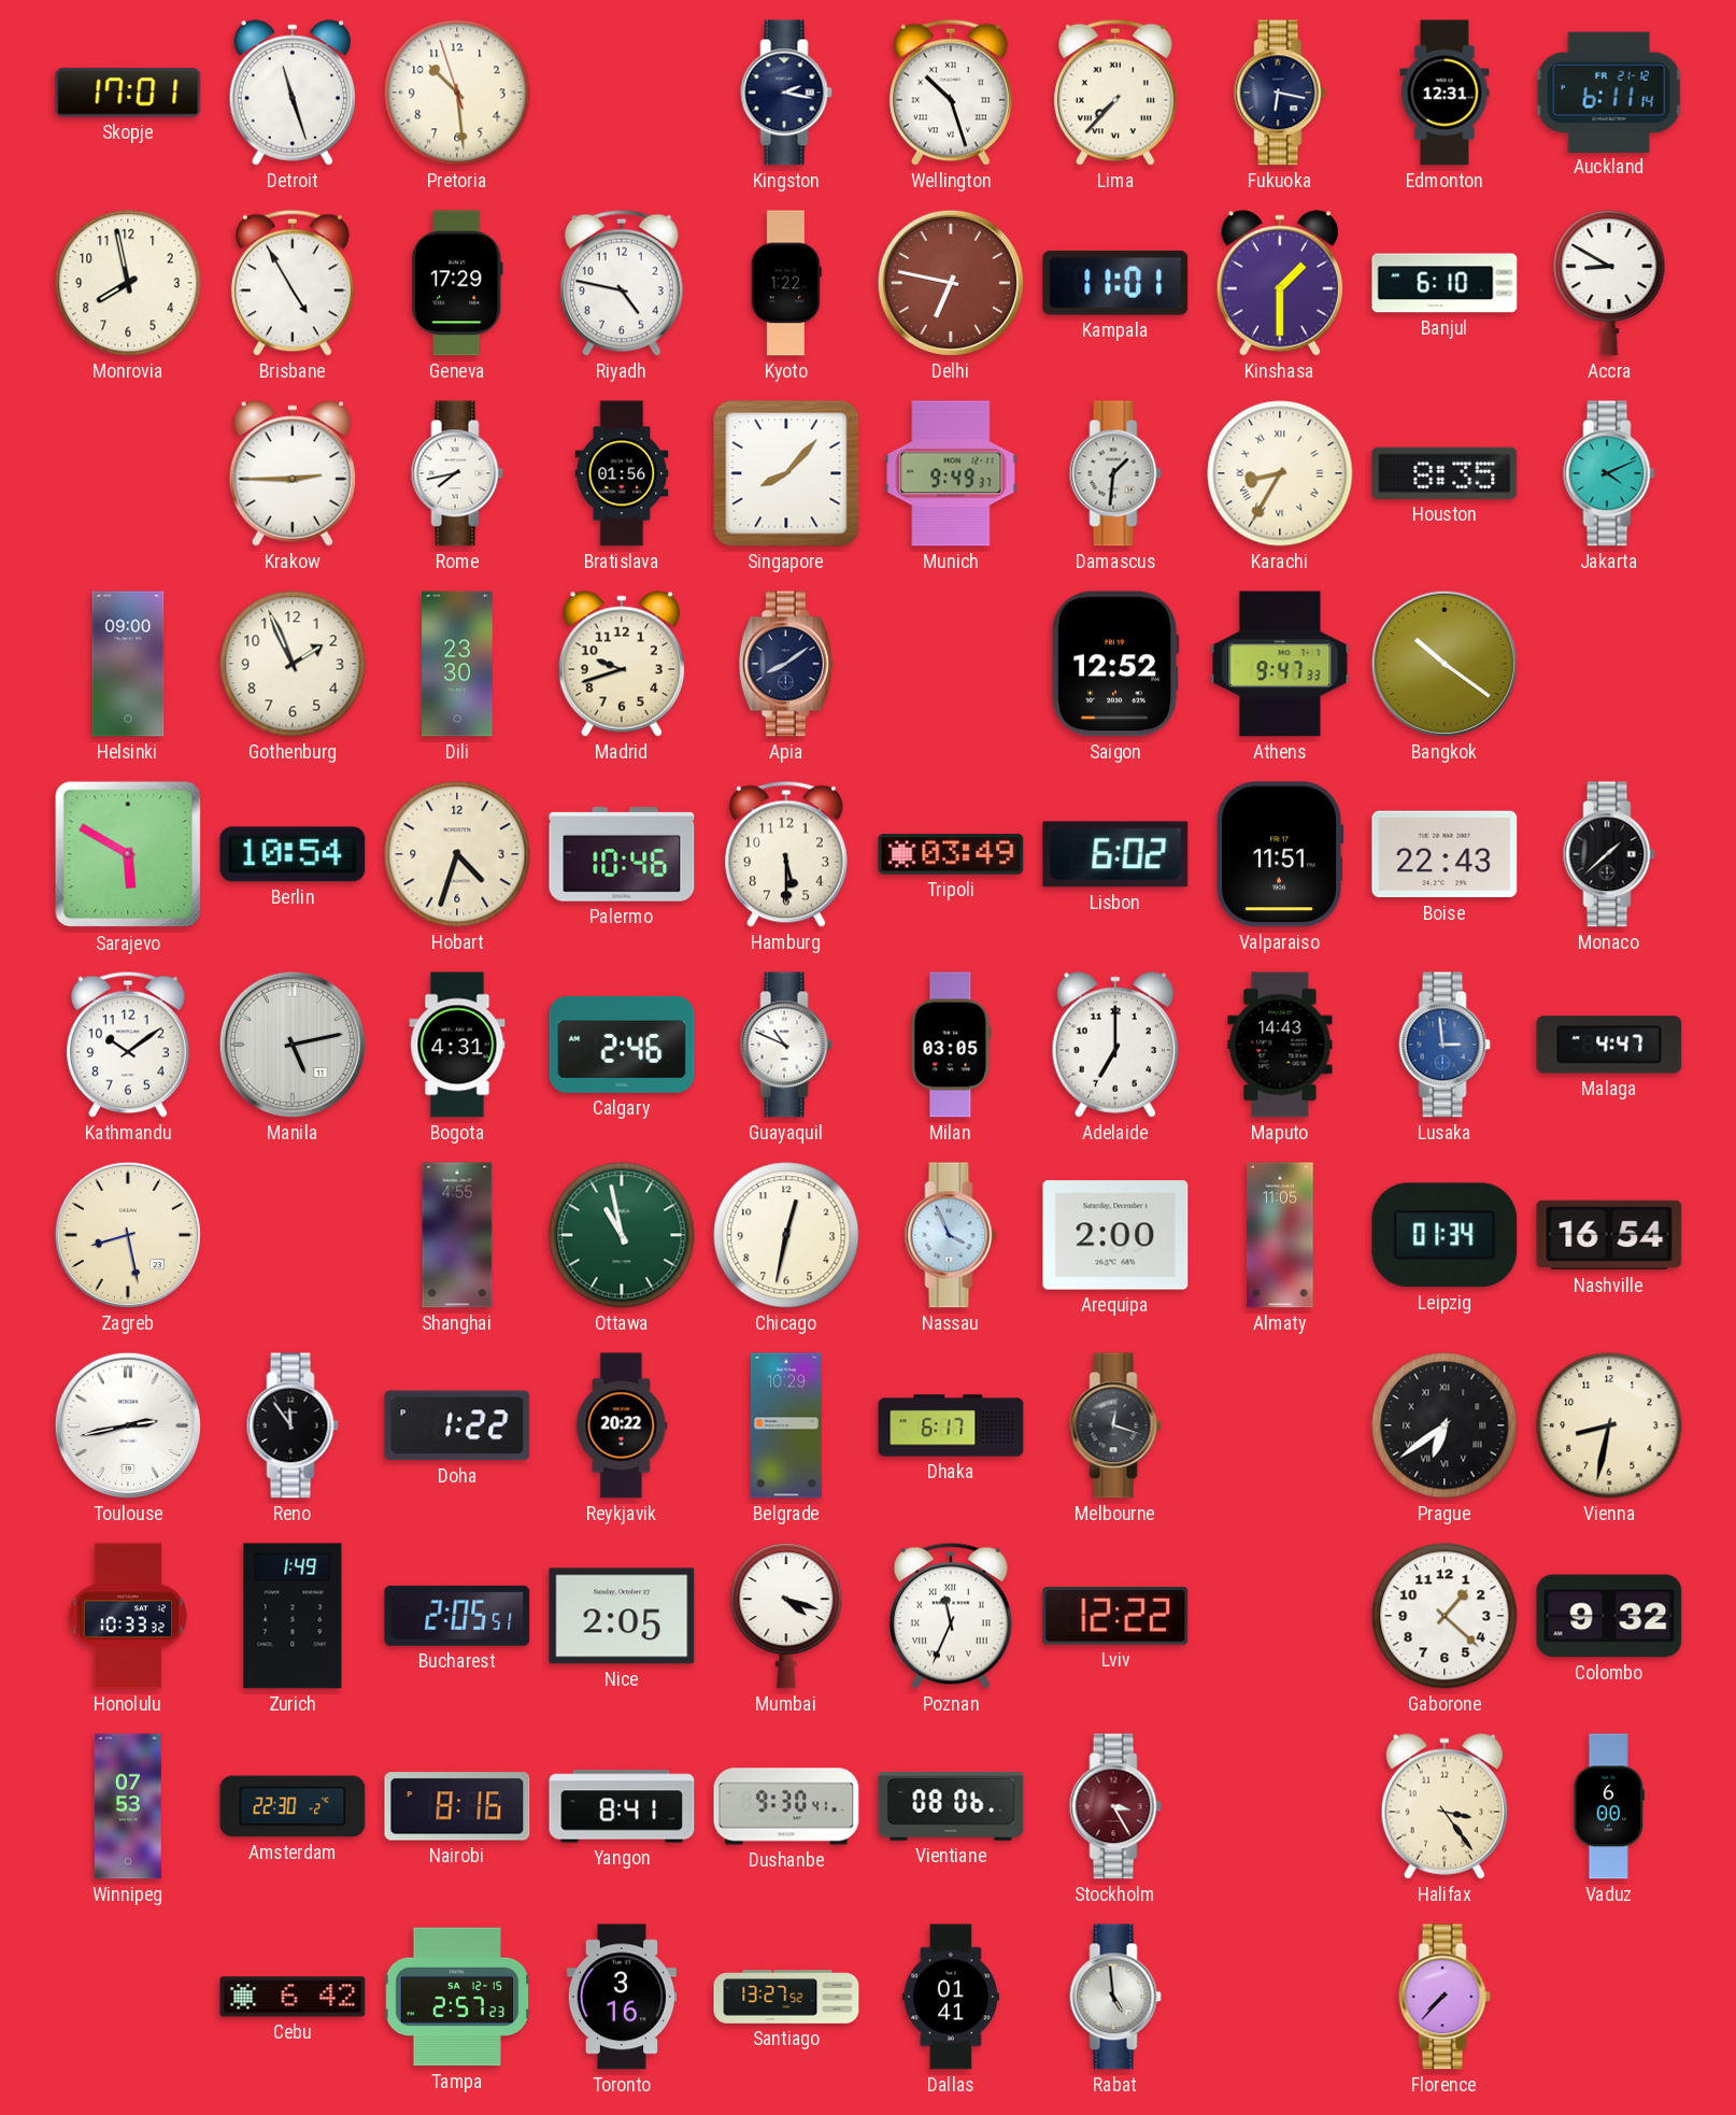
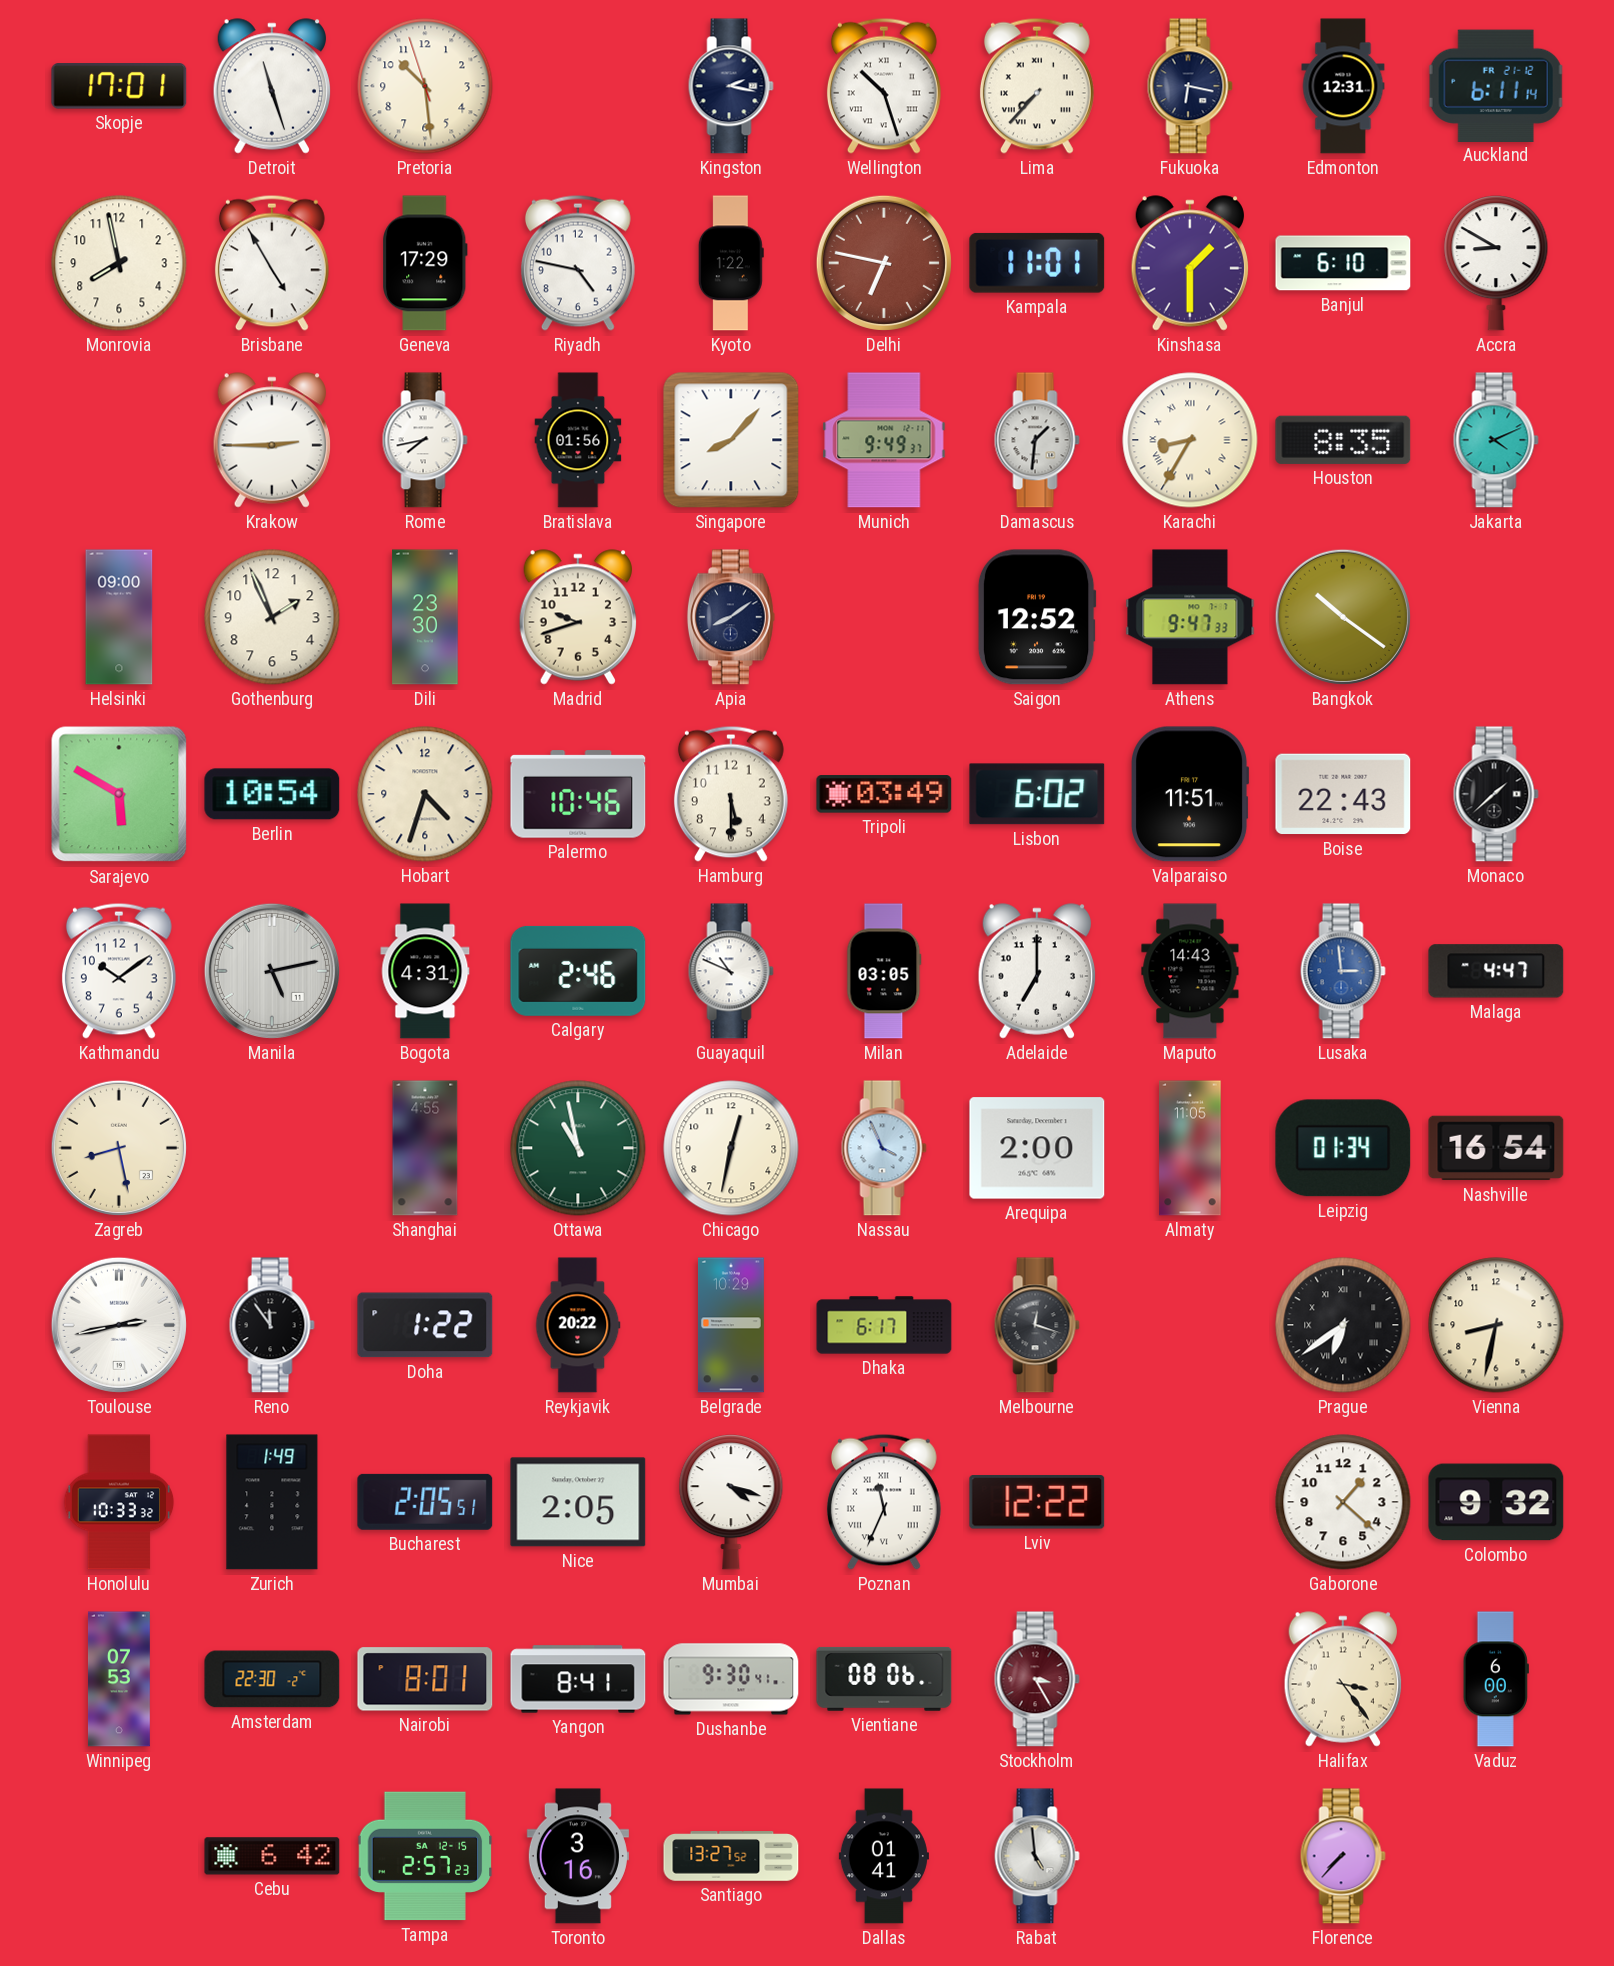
Nairobi: 8:16 -> 8:01 (425, 1679)
